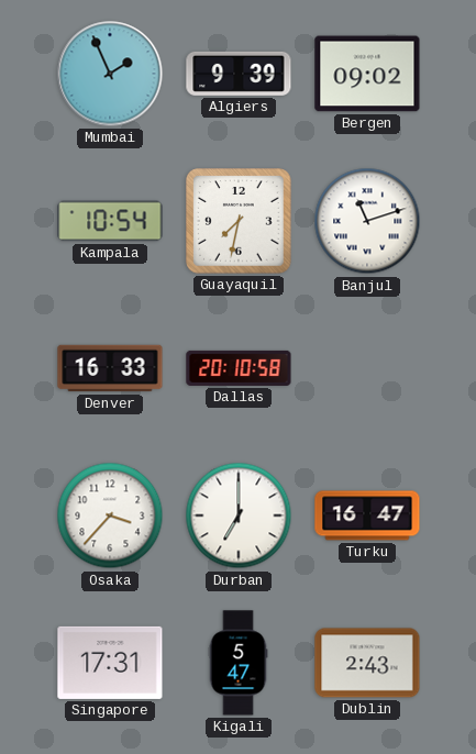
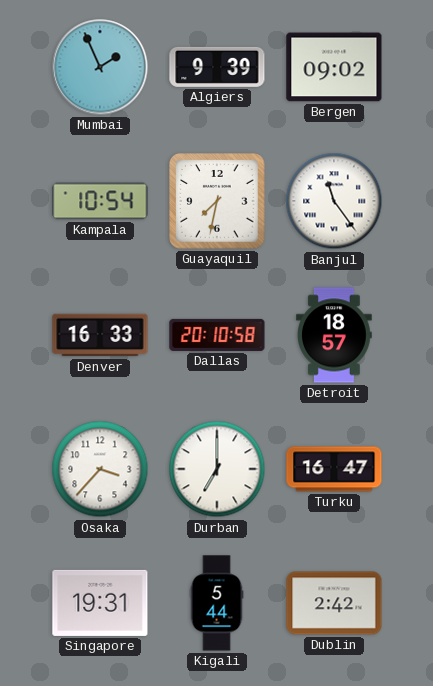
Banjul: 11:12 -> 11:24 (334, 201)
Detroit: none -> 18:57 (335, 335)
Singapore: 17:31 -> 19:31 (100, 603)
Kigali: 5:47 -> 5:44 (217, 603)
Dublin: 2:43 -> 2:42 (334, 603)
